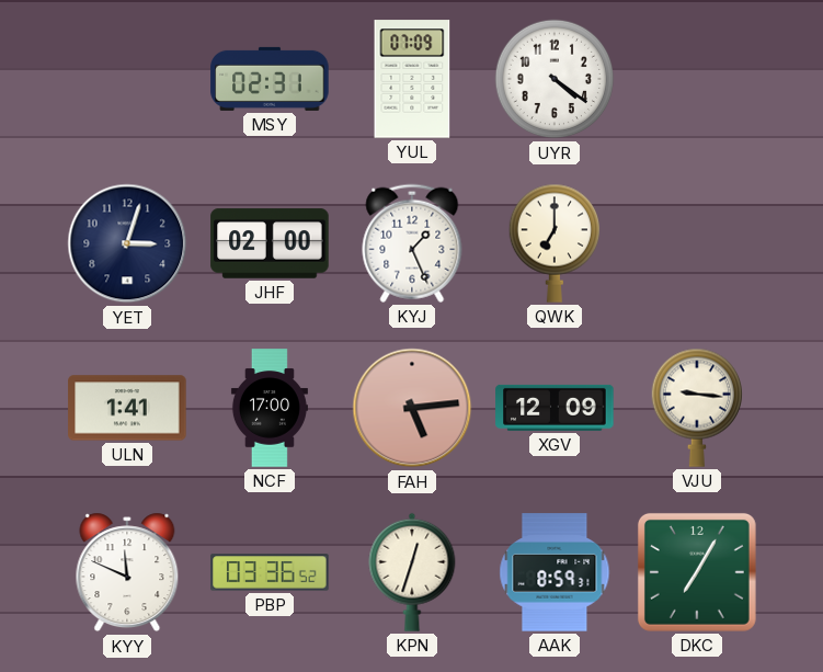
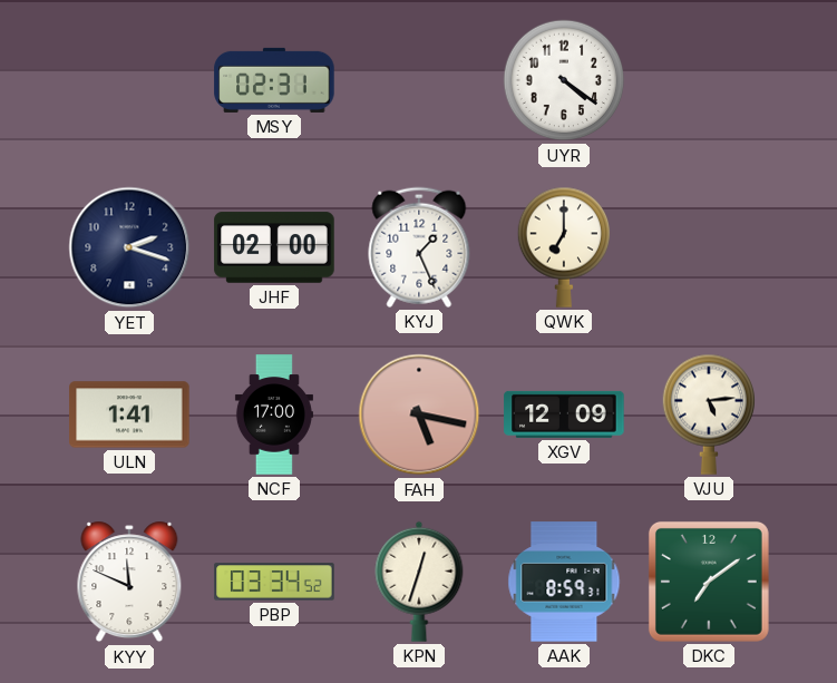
YUL: 07:09 -> none (412, 79)
YET: 3:03 -> 2:18 (129, 247)
FAH: 5:14 -> 5:17 (419, 414)
VJU: 9:16 -> 5:14 (708, 414)
PBP: 03:36 -> 03:34 (274, 582)
DKC: 7:05 -> 7:09 (709, 582)
